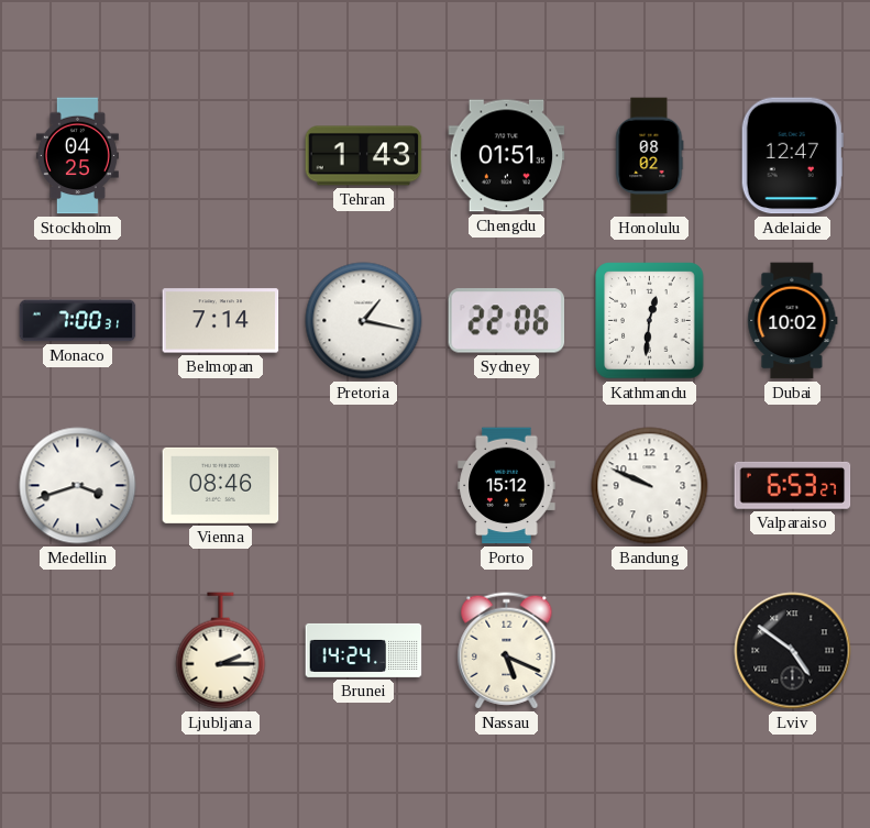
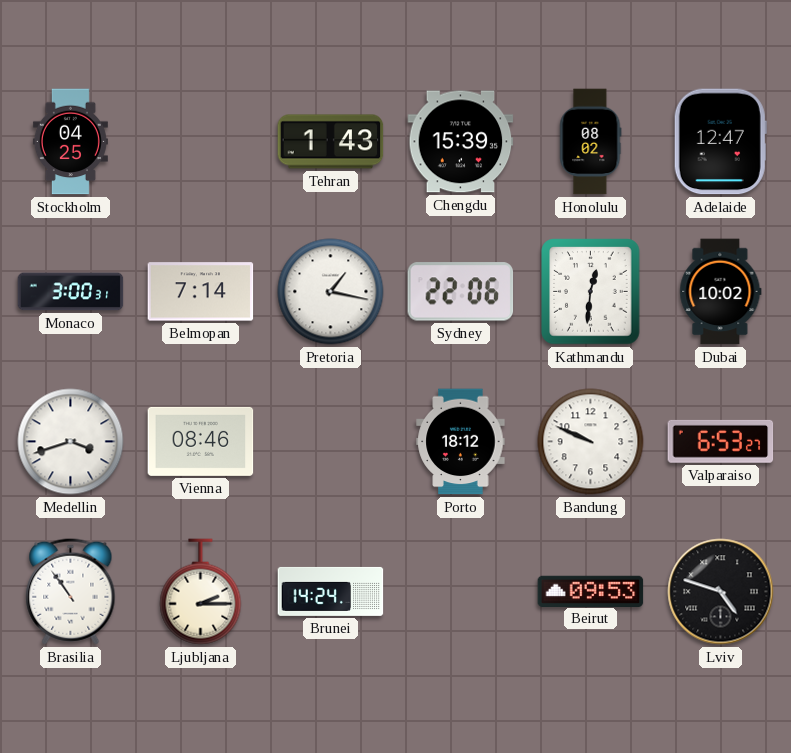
Chengdu: 01:51 -> 15:39 (461, 142)
Monaco: 7:00 -> 3:00 (71, 292)
Porto: 15:12 -> 18:12 (461, 442)
Brasilia: none -> 10:54 (71, 592)
Nassau: 5:19 -> none (507, 651)
Beirut: none -> 09:53 (591, 591)
Lviv: 4:51 -> 4:48 (721, 592)
